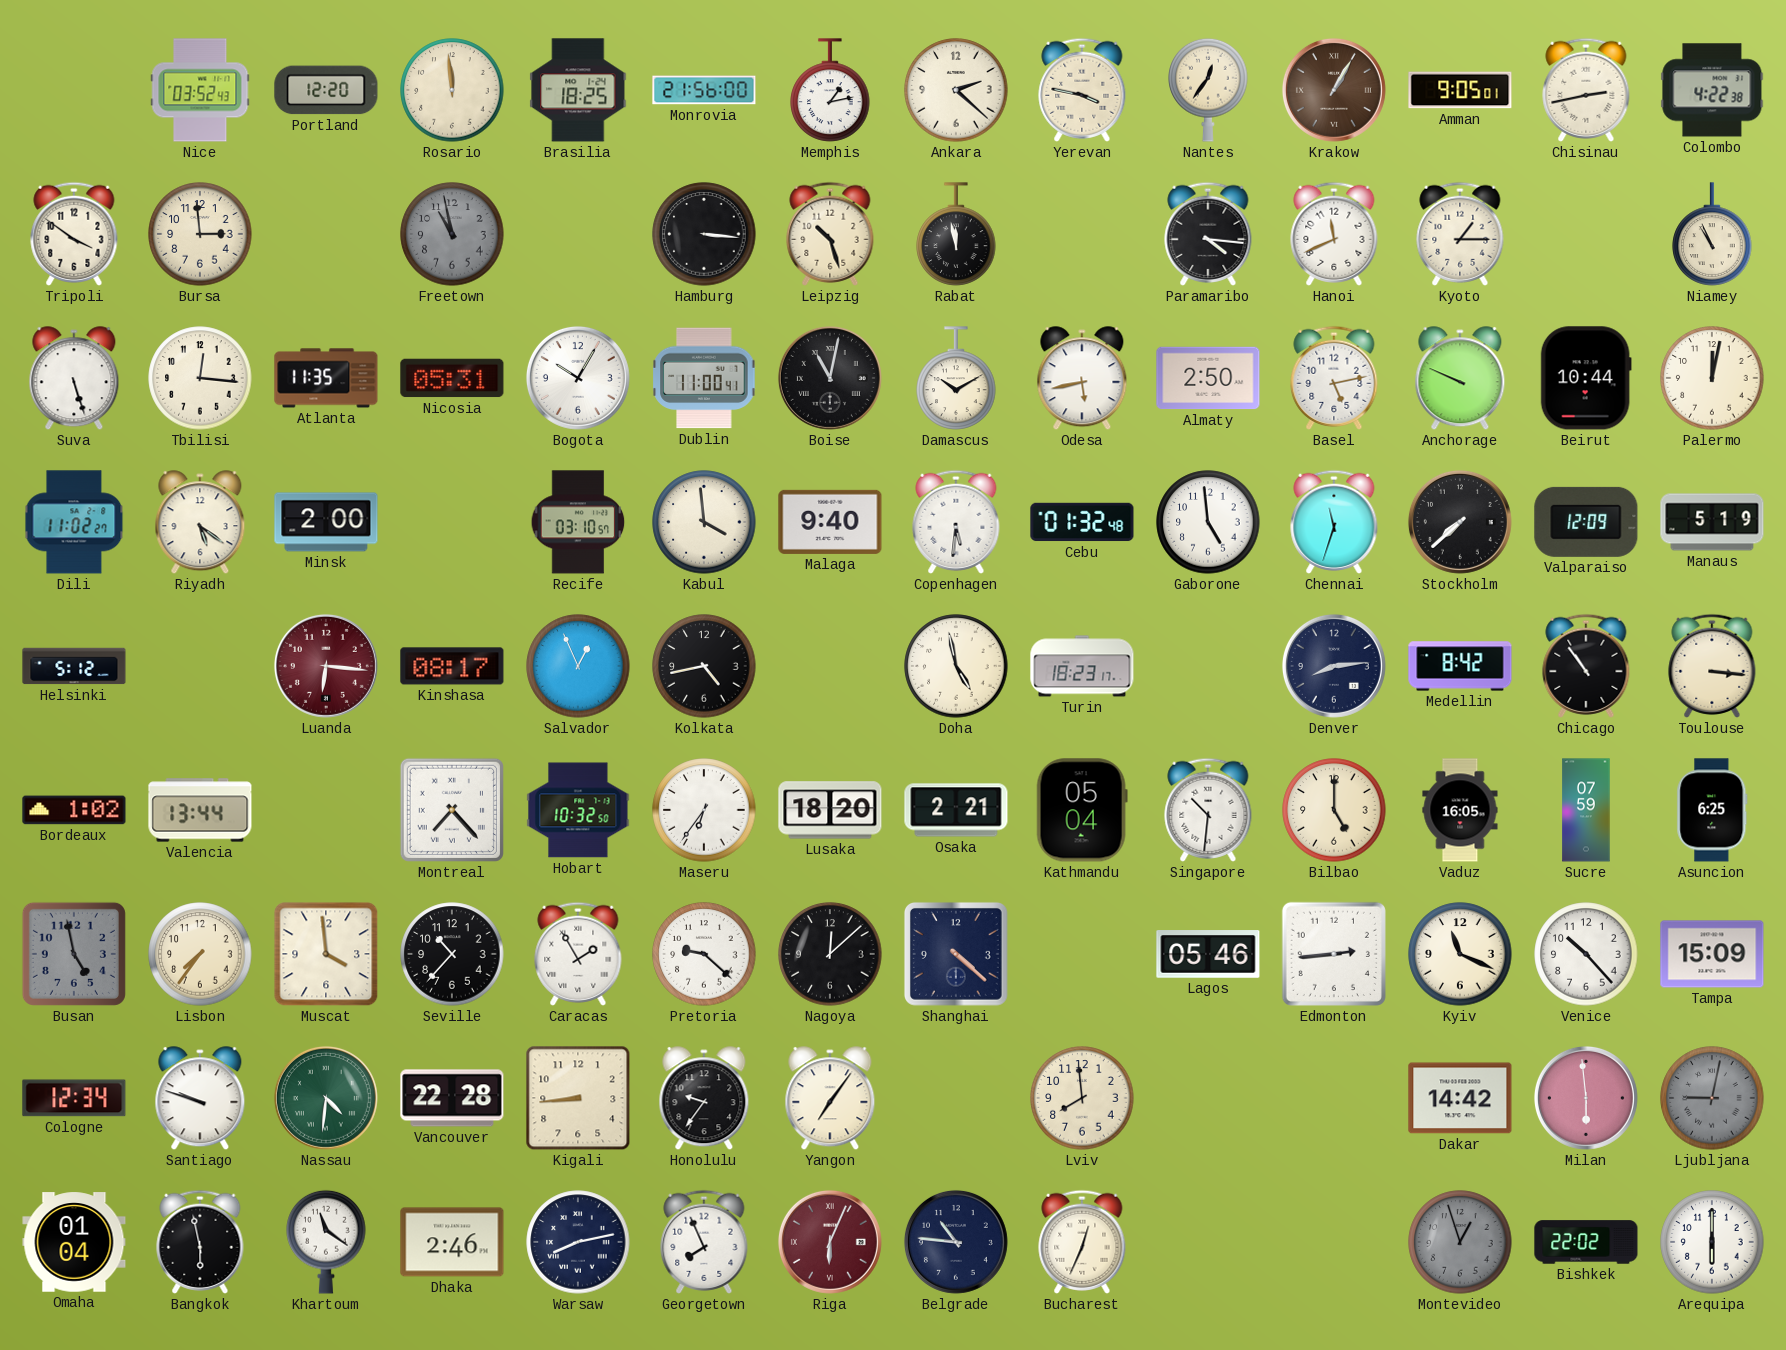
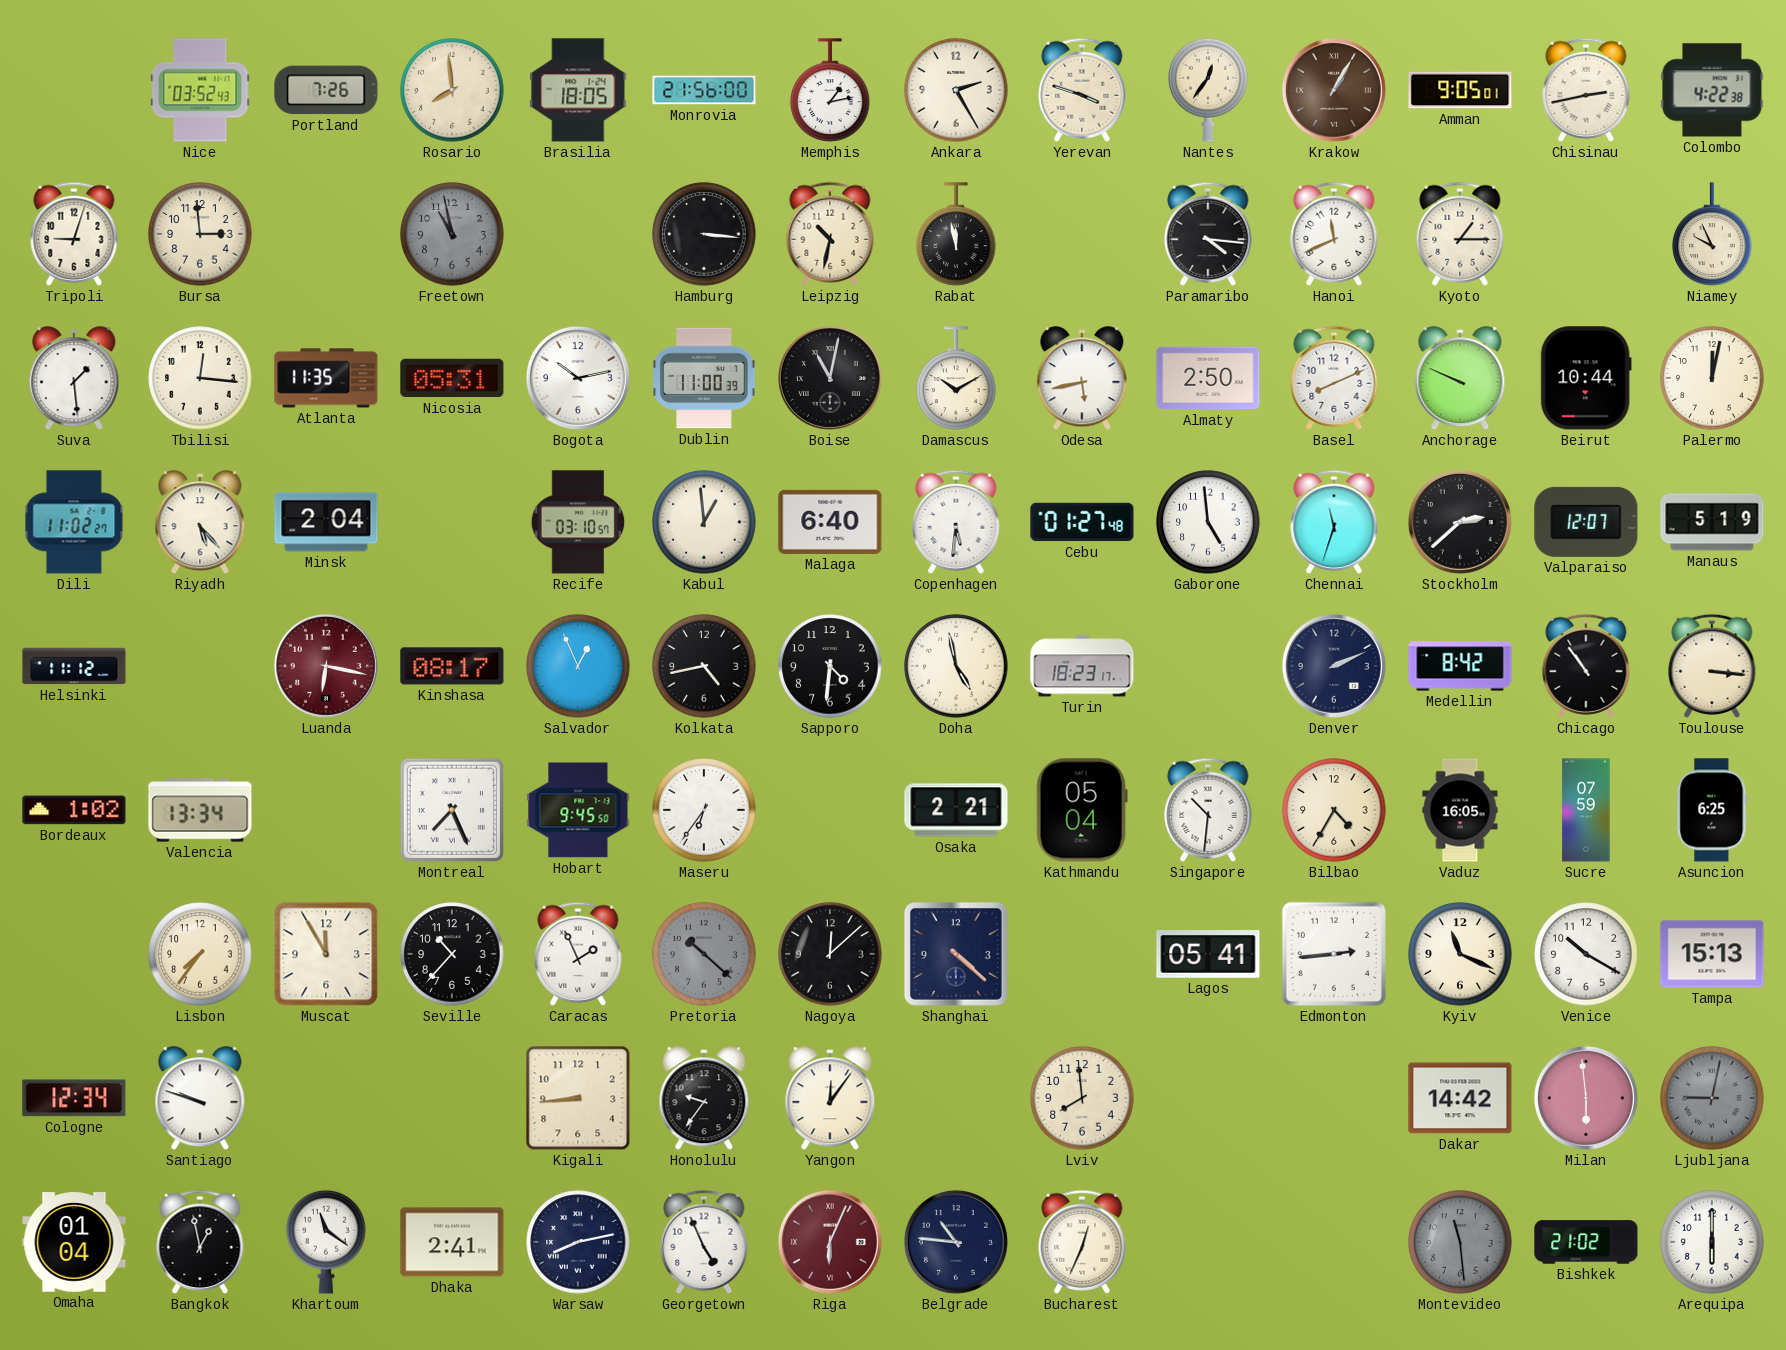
Portland: 12:20 -> 7:26 (326, 90)
Rosario: 11:59 -> 7:59 (452, 90)
Brasilia: 18:25 -> 18:05 (578, 90)
Ankara: 2:22 -> 2:25 (956, 90)
Yerevan: 3:47 -> 3:48 (1082, 90)
Tripoli: 3:51 -> 9:03 (74, 234)
Leipzig: 10:27 -> 10:32 (830, 234)
Niamey: 10:56 -> 9:56 (1712, 234)
Suva: 5:27 -> 1:29 (74, 379)
Bogota: 10:05 -> 10:13 (578, 378)
Dublin: 11:00:41 -> 11:00:39 (704, 378)
Basel: 5:13 -> 8:11 (1334, 378)
Riyadh: 5:21 -> 5:23 (200, 523)
Minsk: 2:00 -> 2:04 (326, 522)
Kabul: 3:59 -> 12:59 (704, 522)
Malaga: 9:40 -> 6:40 (830, 522)
Cebu: 01:32 -> 01:27 (1082, 522)
Stockholm: 7:38 -> 2:38 (1460, 522)
Valparaiso: 12:09 -> 12:07 (1586, 522)
Helsinki: 5:12 -> 11:12 (74, 666)
Luanda: 6:16 -> 6:17 (326, 666)
Sapporo: none -> 4:31 (830, 666)
Denver: 8:14 -> 2:11 (1334, 666)
Valencia: 13:44 -> 13:34 (200, 810)
Montreal: 7:23 -> 7:26 (452, 810)
Hobart: 10:32 -> 9:45 (578, 810)
Lusaka: 18:20 -> none (830, 810)
Bilbao: 5:00 -> 4:35 (1334, 810)
Busan: 4:58 -> none (74, 954)
Muscat: 3:59 -> 11:55 (326, 954)
Caracas: 1:55 -> 1:56 (578, 954)
Pretoria: 9:22 -> 10:22 (704, 954)
Pretoria dial: white -> grey (704, 954)
Lagos: 05:46 -> 05:41 (1208, 954)
Venice: 10:23 -> 10:20 (1586, 954)
Tampa: 15:09 -> 15:13 (1712, 954)
Nassau: 4:31 -> none (326, 1098)
Vancouver: 22:28 -> none (452, 1098)
Yangon: 7:06 -> 12:06 (830, 1099)
Bangkok: 5:58 -> 12:58 (200, 1242)
Dhaka: 2:46 -> 2:41 (452, 1242)
Georgetown: 7:56 -> 4:56 (704, 1242)
Montevideo: 12:57 -> 11:29 (1460, 1242)
Bishkek: 22:02 -> 21:02 (1586, 1242)
